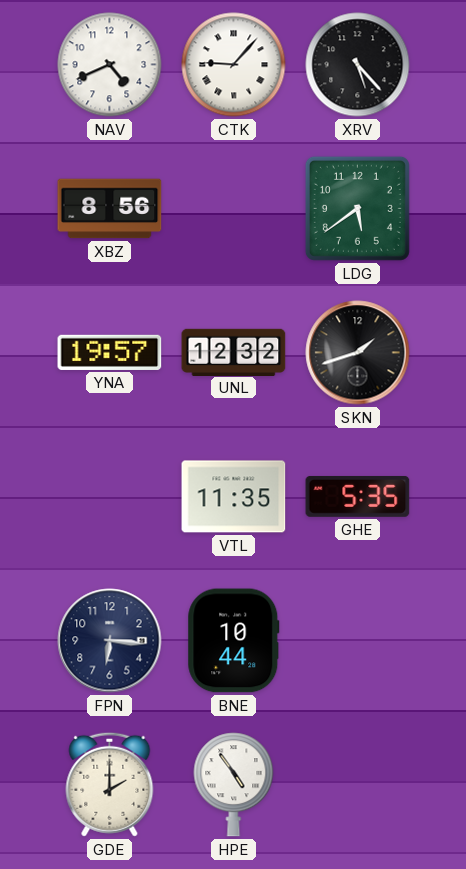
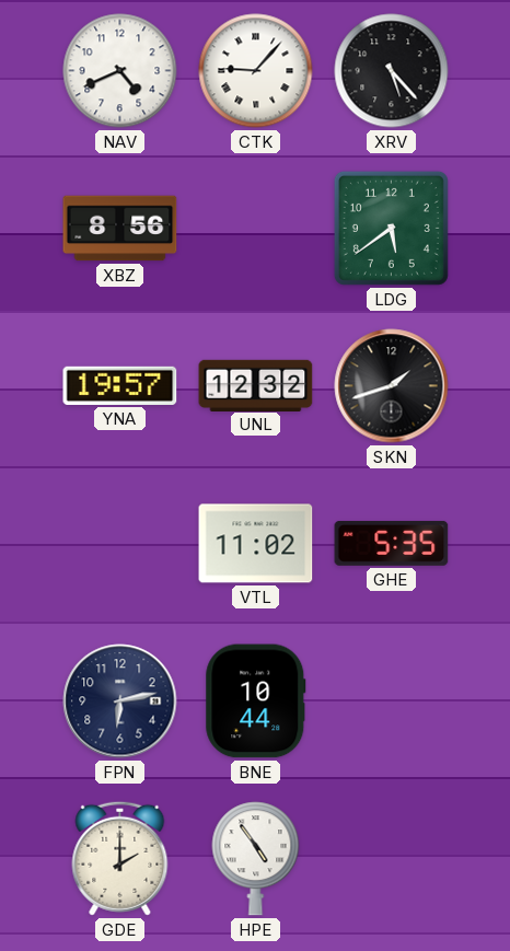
VTL: 11:35 -> 11:02 (256, 544)
FPN: 6:16 -> 6:13 (120, 701)
